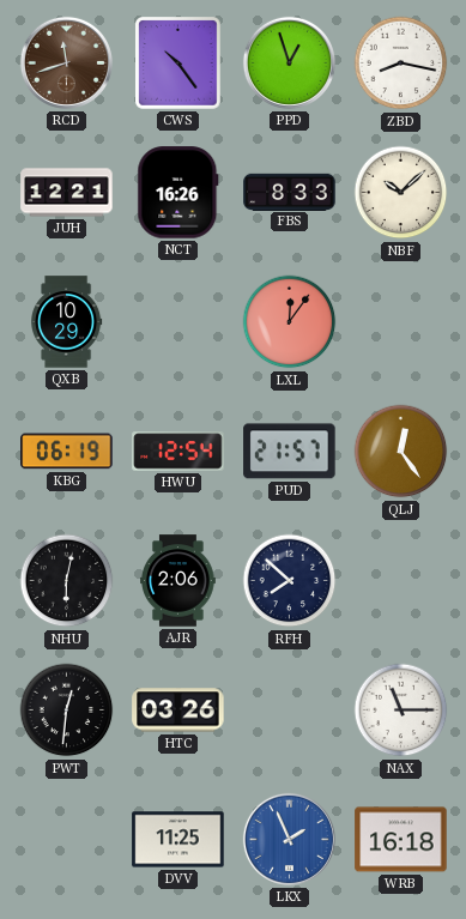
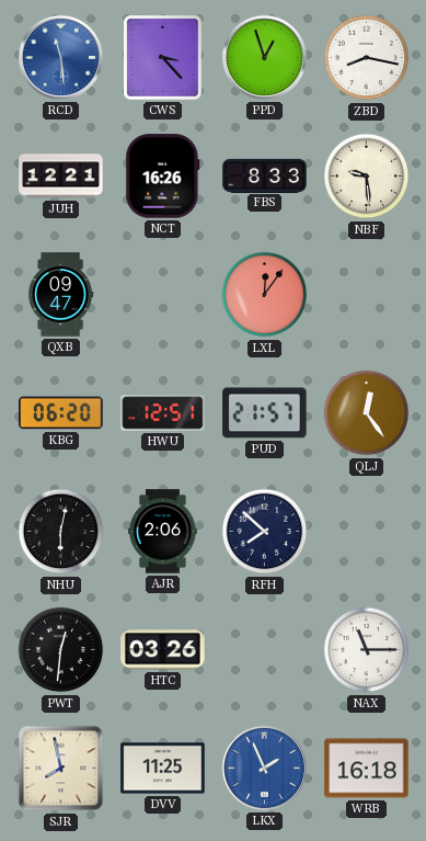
RCD: 11:42 -> 11:29 (60, 57)
RCD dial: brown -> blue (60, 57)
CWS: 10:24 -> 3:23 (163, 58)
NBF: 10:08 -> 9:29 (367, 177)
QXB: 10:29 -> 09:47 (61, 295)
KBG: 06:19 -> 06:20 (61, 413)
HWU: 12:54 -> 12:51 (163, 413)
SJR: none -> 7:58 (61, 769)
